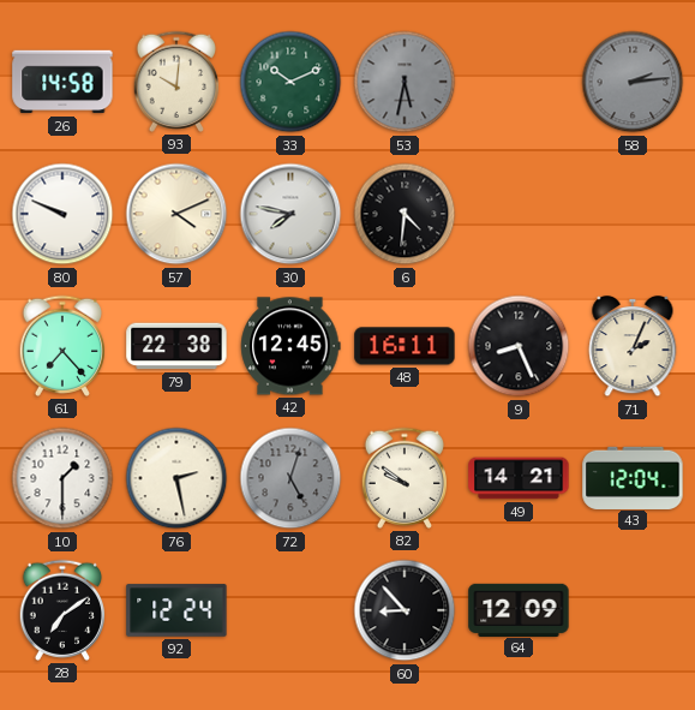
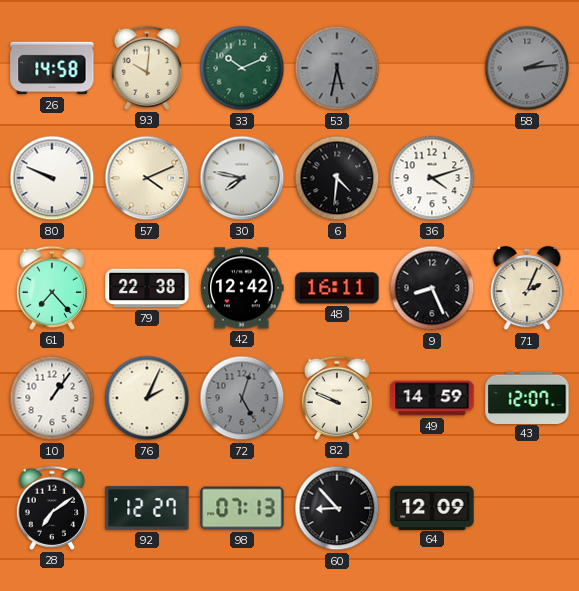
36: none -> 4:12 (432, 178)
42: 12:45 -> 12:42 (242, 288)
10: 1:30 -> 1:06 (52, 398)
76: 2:28 -> 2:04 (147, 398)
82: 9:51 -> 9:49 (336, 398)
49: 14:21 -> 14:59 (432, 398)
43: 12:04 -> 12:07 (527, 397)
92: 12:24 -> 12:27 (147, 508)
98: none -> 07:13 (242, 508)
